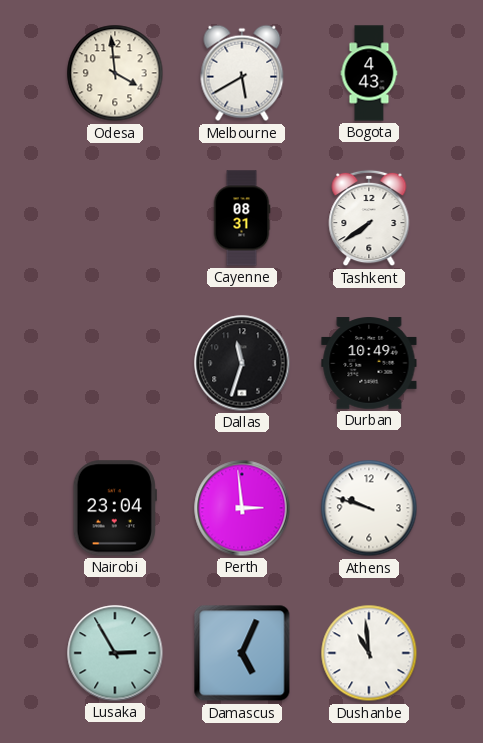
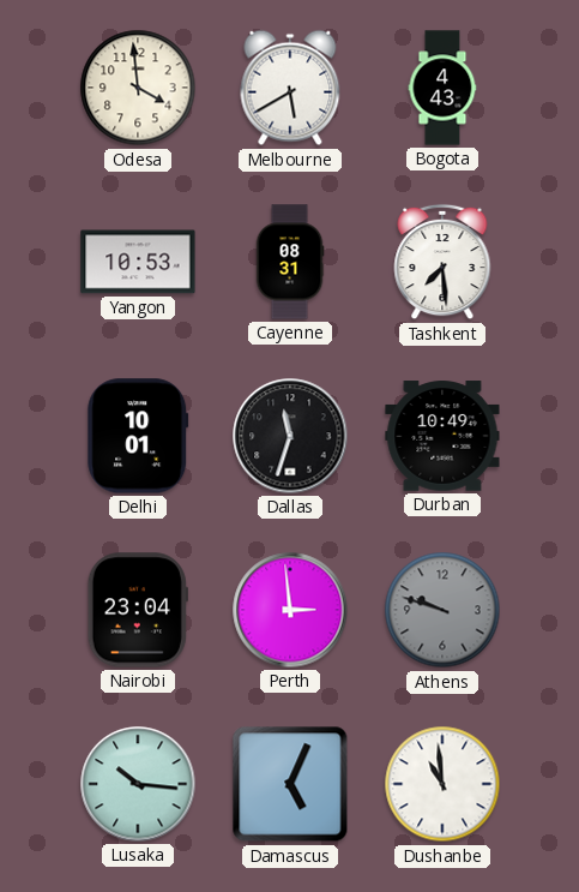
Yangon: none -> 10:53 (138, 262)
Tashkent: 7:39 -> 7:29 (442, 262)
Delhi: none -> 10:01 (138, 436)
Athens dial: white -> grey (442, 610)
Lusaka: 2:55 -> 10:16 (138, 784)
